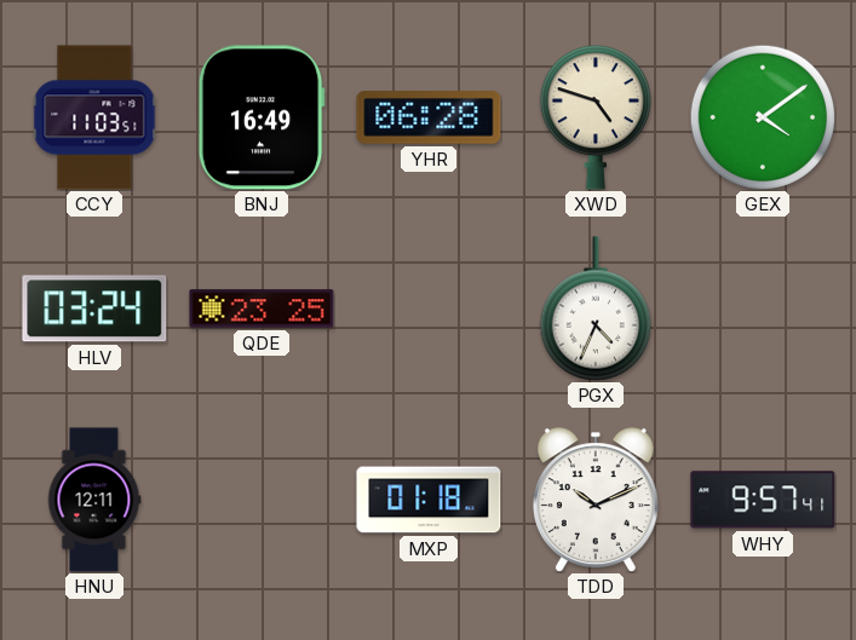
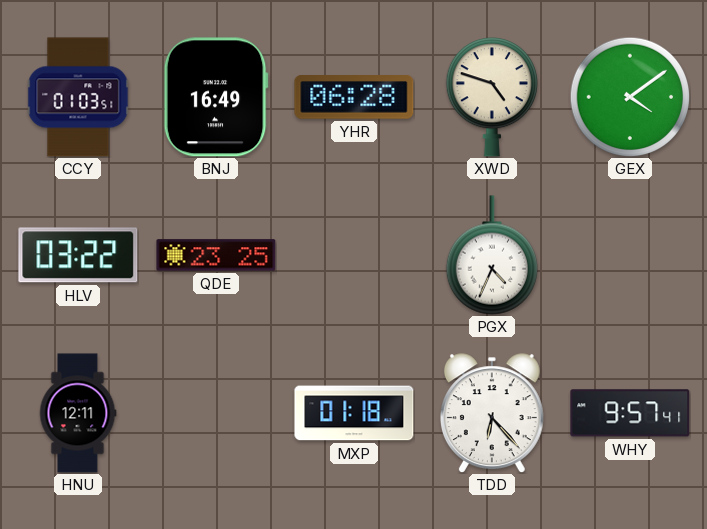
CCY: 11:03 -> 01:03 (78, 97)
HLV: 03:24 -> 03:22 (78, 255)
TDD: 10:11 -> 6:23 (492, 413)
